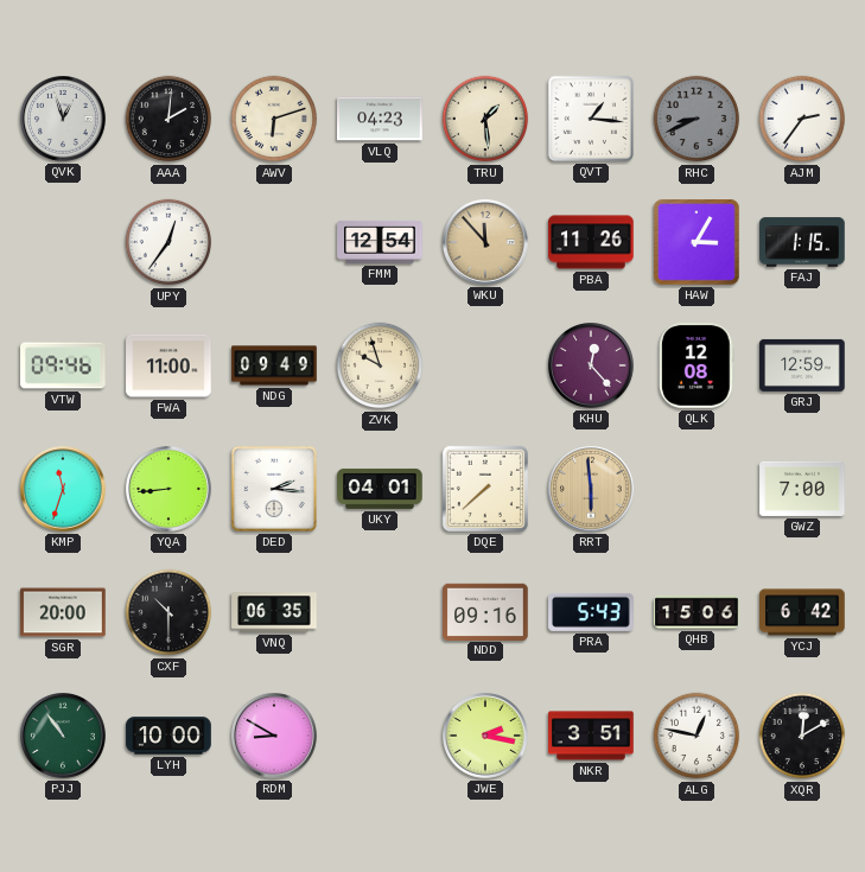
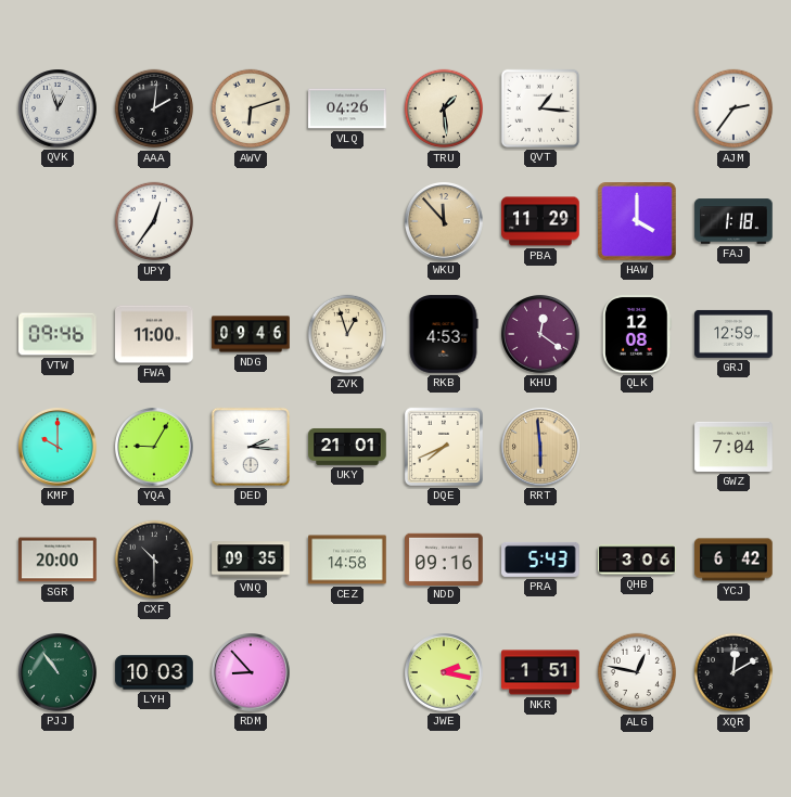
VLQ: 04:23 -> 04:26 (347, 108)
RHC: 8:41 -> none (697, 119)
FMM: 12:54 -> none (380, 242)
PBA: 11:26 -> 11:29 (540, 221)
HAW: 3:05 -> 4:00 (637, 221)
FAJ: 1:15 -> 1:18 (733, 221)
NDG: 09:49 -> 09:46 (251, 334)
ZVK: 9:57 -> 12:57 (347, 334)
RKB: none -> 4:53 (444, 334)
KHU: 12:23 -> 12:21 (541, 335)
KMP: 11:33 -> 10:00 (59, 448)
YQA: 8:44 -> 9:05 (155, 448)
UKY: 04:01 -> 21:01 (347, 447)
DQE: 7:38 -> 7:41 (444, 447)
GWZ: 7:00 -> 7:04 (733, 447)
VNQ: 06:35 -> 09:35 (251, 560)
CEZ: none -> 14:58 (347, 560)
QHB: 15:06 -> 3:06 (637, 560)
LYH: 10:00 -> 10:03 (154, 672)
RDM: 8:50 -> 8:53 (252, 673)
NKR: 3:51 -> 1:51 (540, 672)
